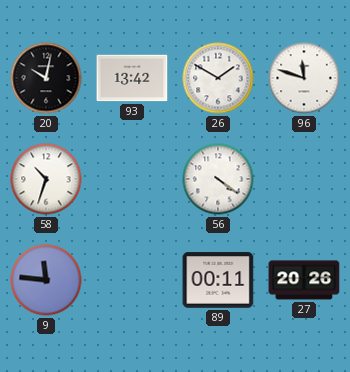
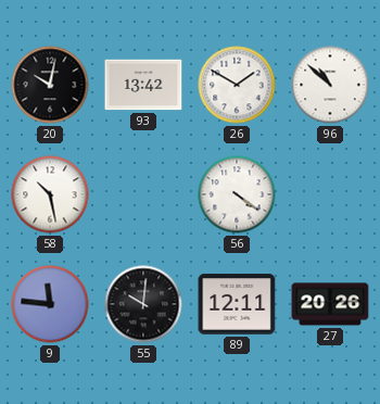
96: 11:48 -> 10:52 (330, 85)
58: 10:33 -> 10:28 (50, 194)
55: none -> 10:01 (143, 304)
89: 00:11 -> 12:11 (237, 304)
